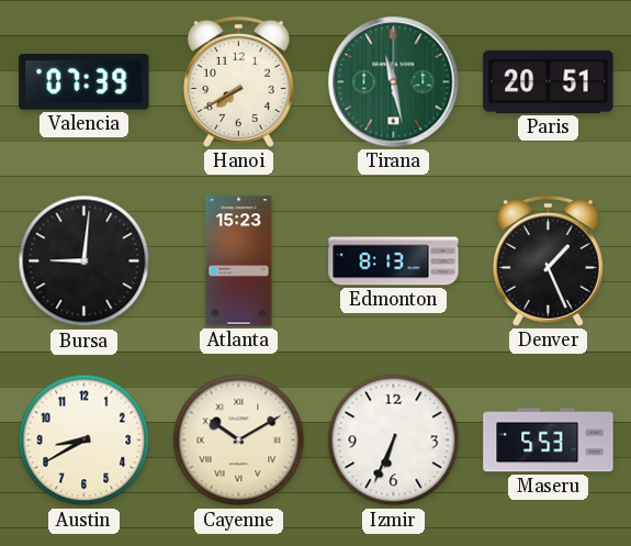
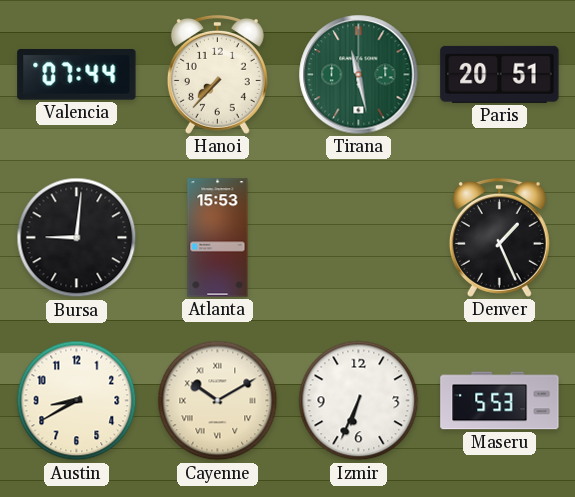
Valencia: 07:39 -> 07:44 (77, 75)
Hanoi: 7:40 -> 7:37 (217, 74)
Atlanta: 15:23 -> 15:53 (218, 238)
Edmonton: 8:13 -> none (394, 261)
